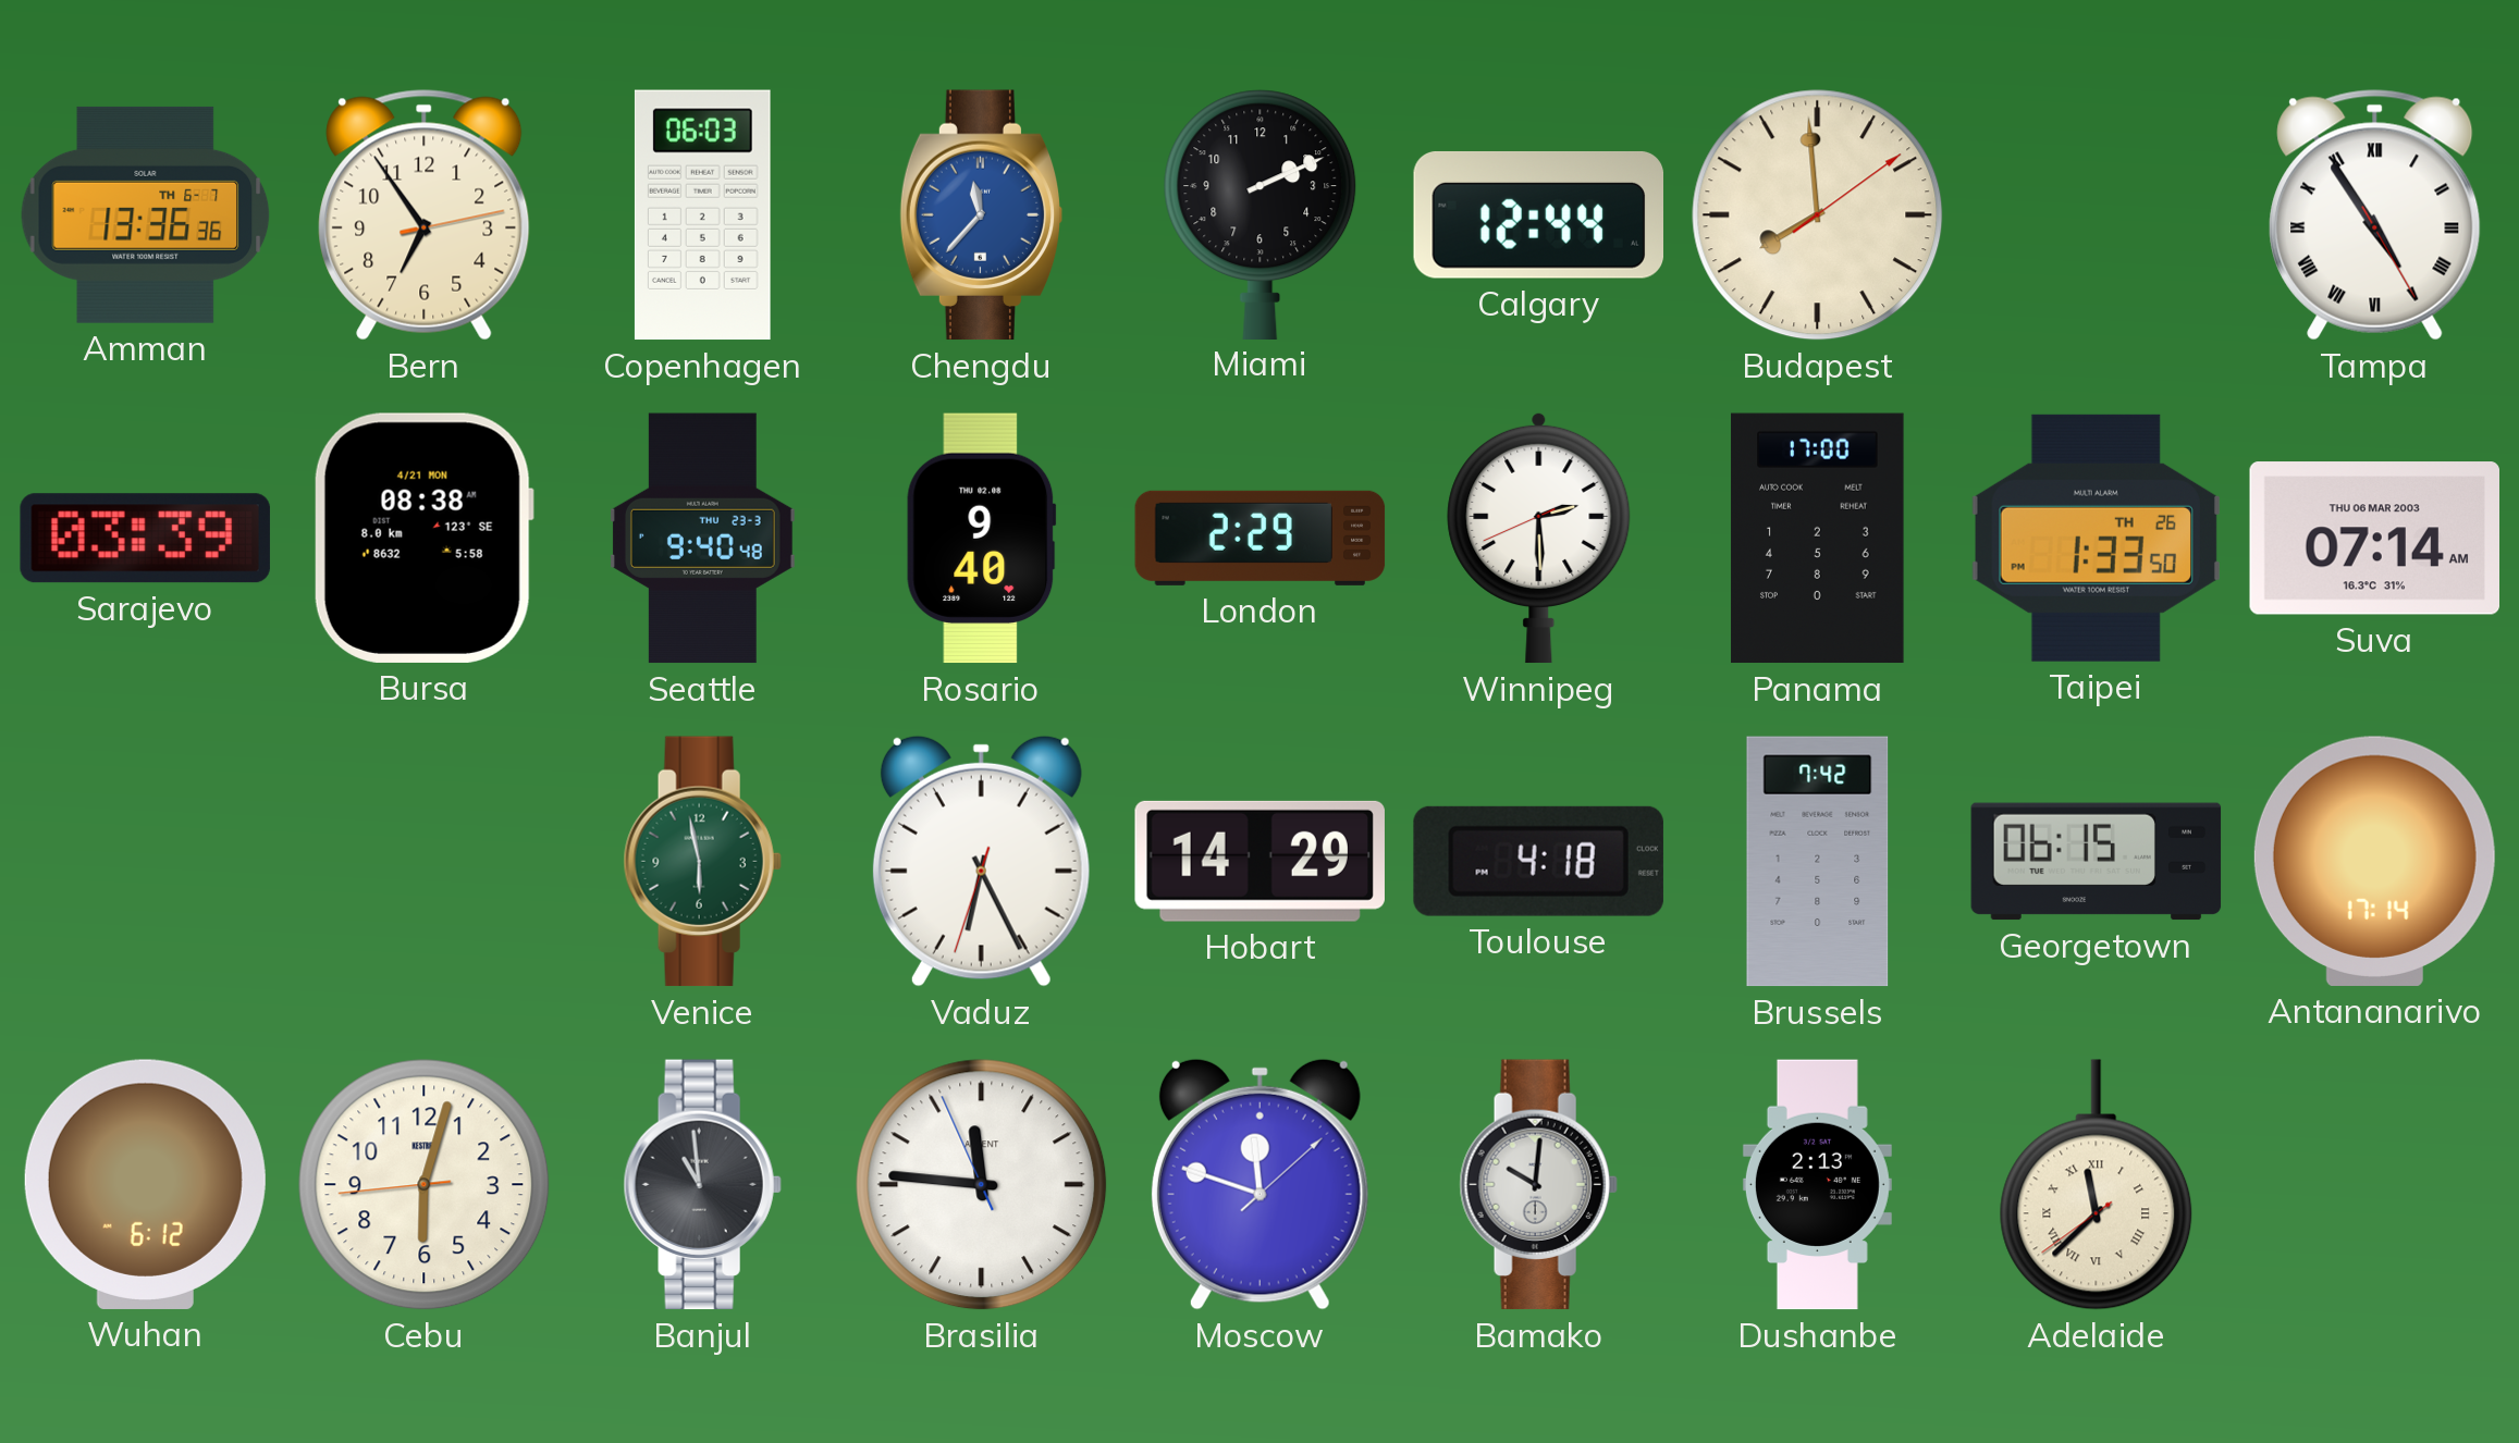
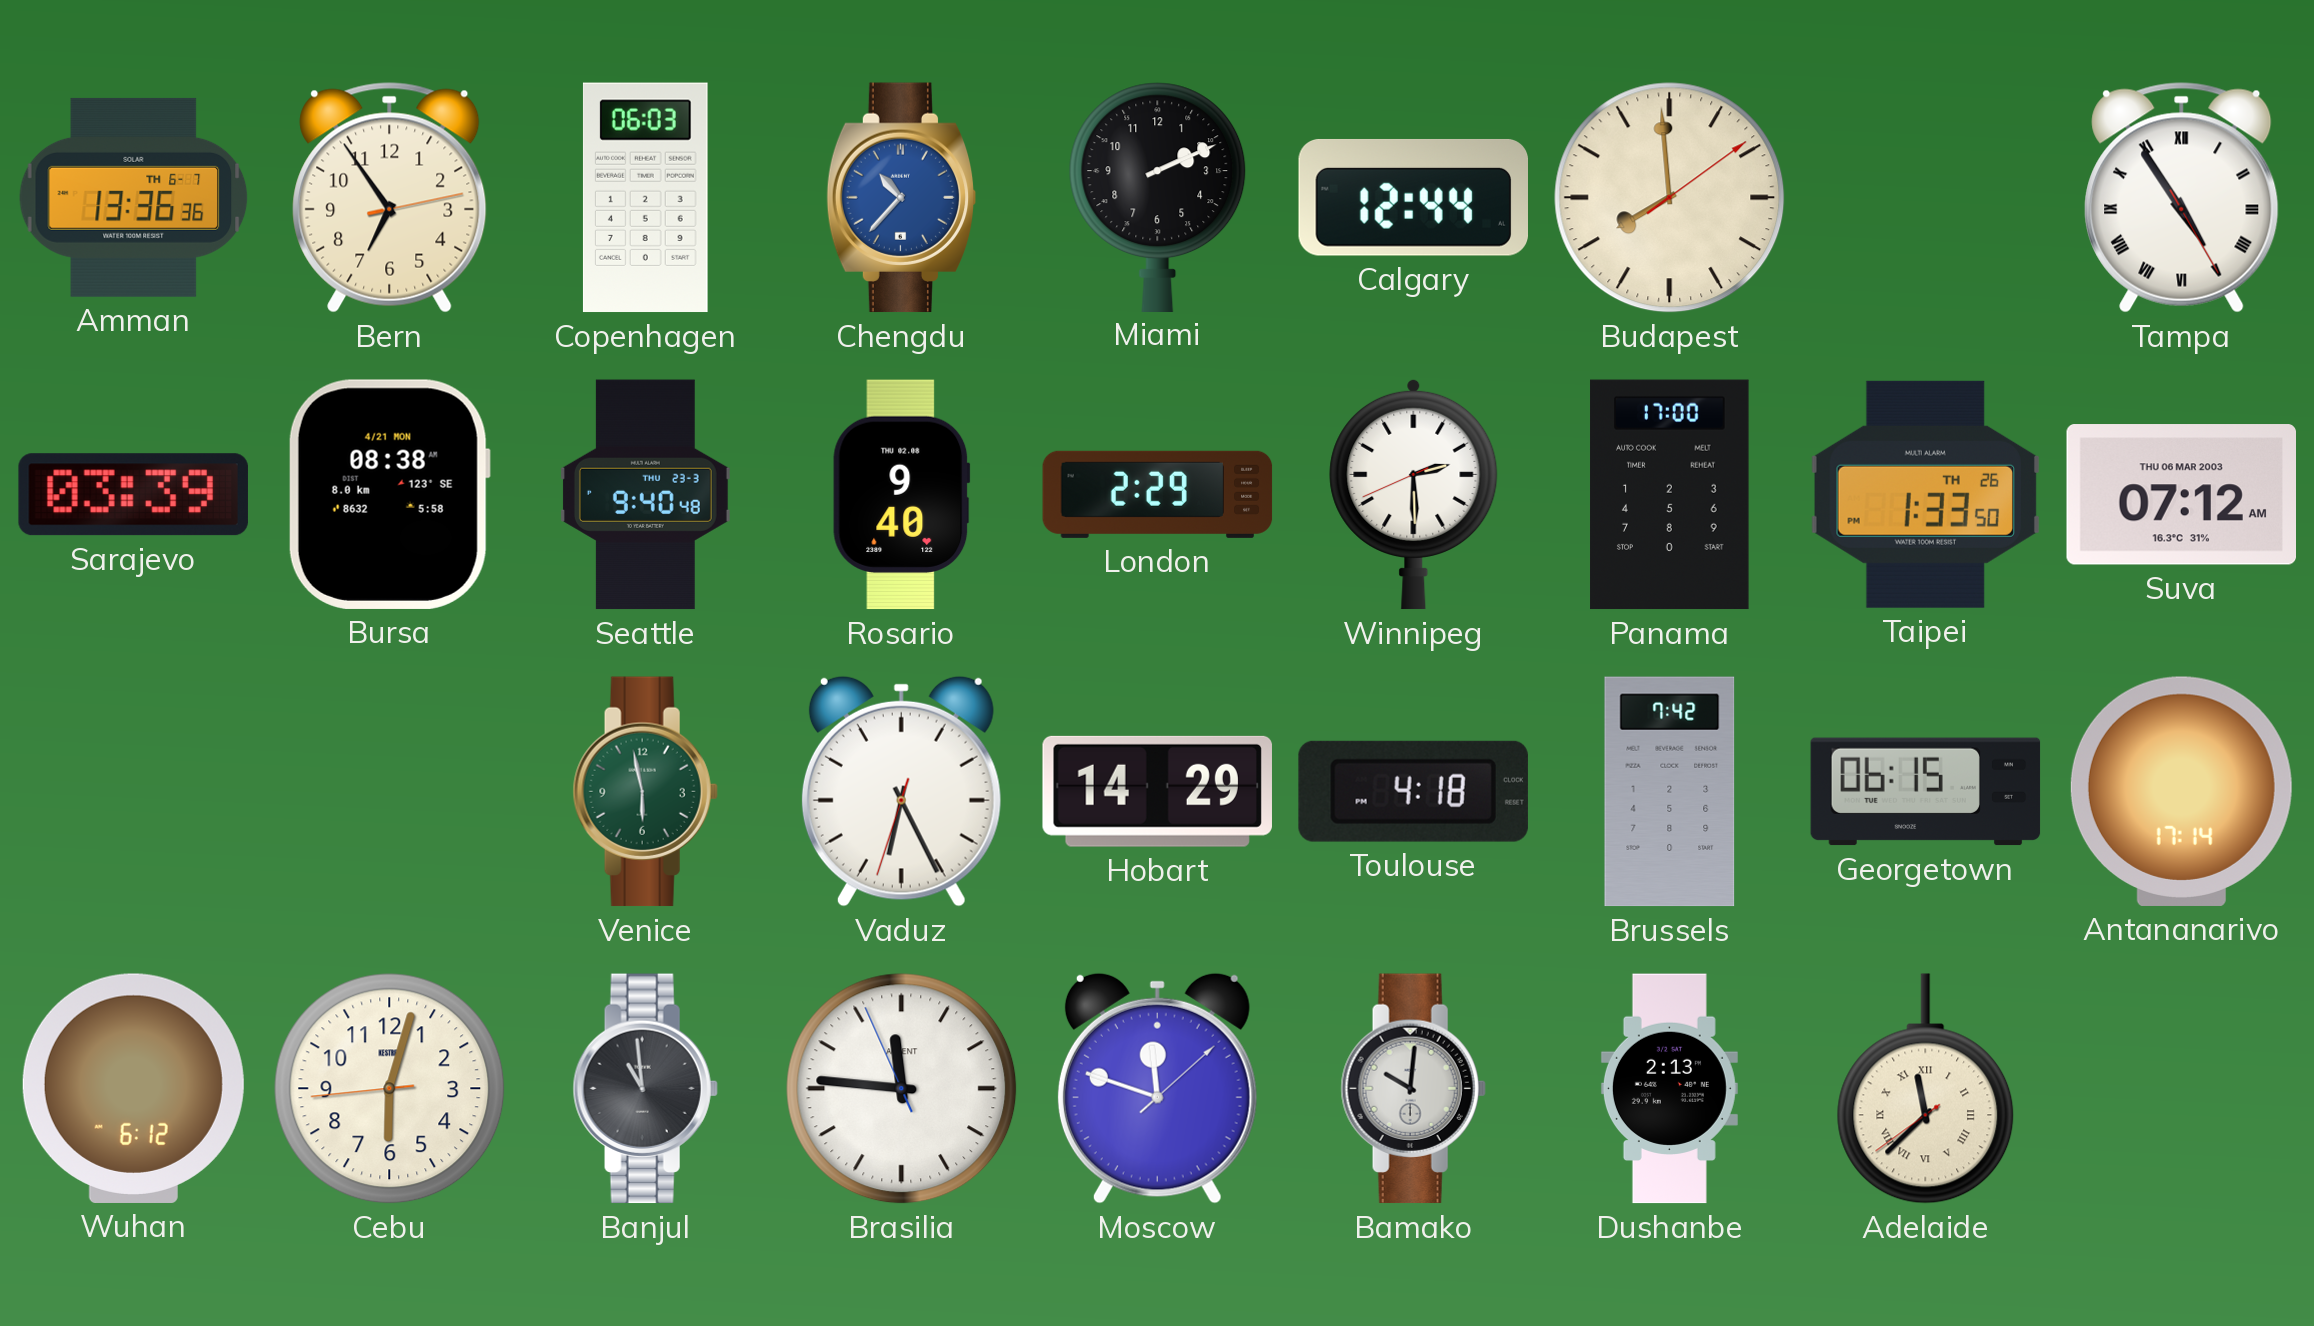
Chengdu: 11:37 -> 10:37 (902, 198)
Suva: 07:14 -> 07:12 (2181, 495)
